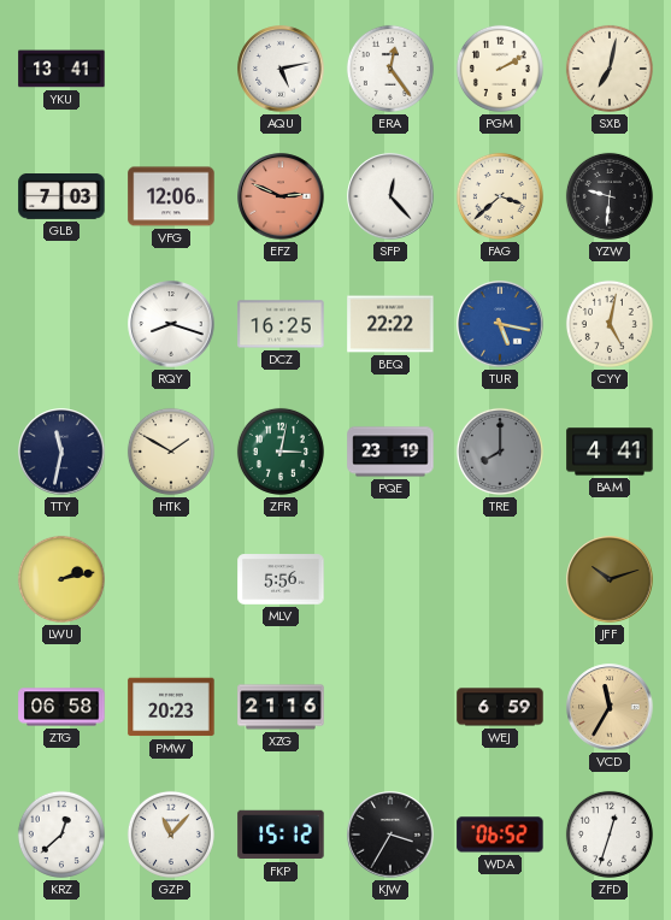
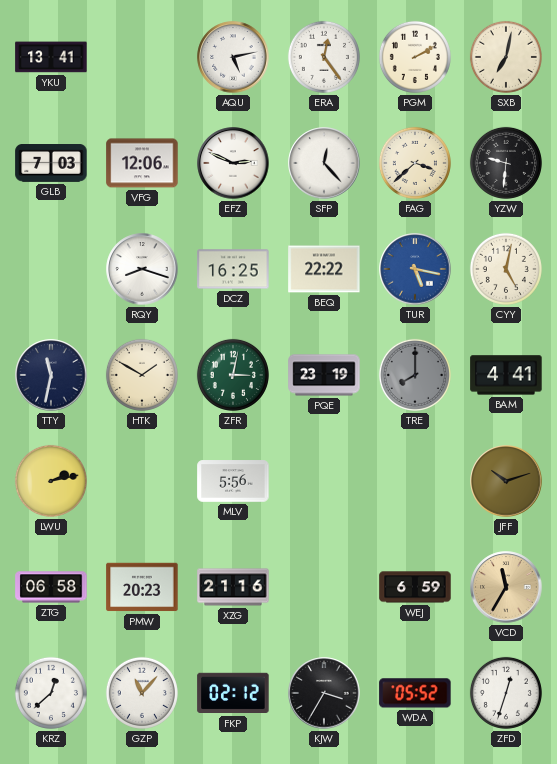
EFZ dial: salmon -> white (233, 163)
FKP: 15:12 -> 02:12 (233, 693)
WDA: 06:52 -> 05:52 (415, 693)
